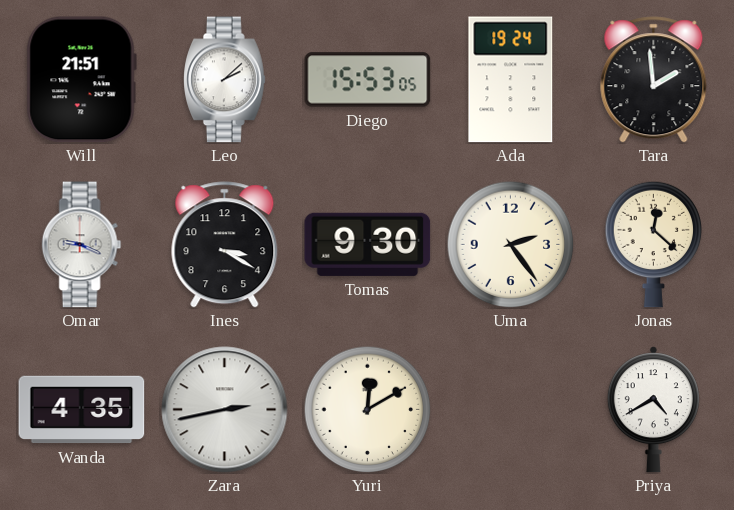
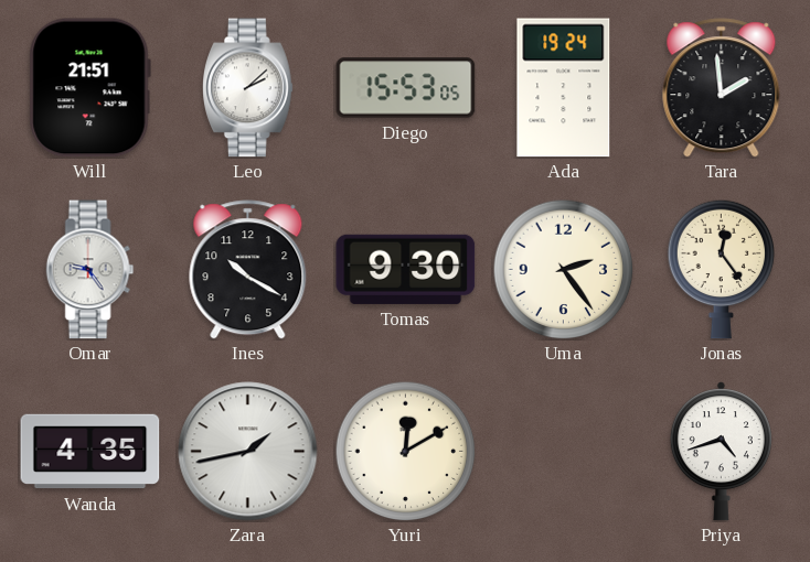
Omar: 9:19 -> 9:24 (90, 270)
Ines: 3:20 -> 10:20 (248, 270)
Jonas: 12:22 -> 12:24 (722, 269)
Zara: 2:43 -> 1:43 (248, 452)
Priya: 4:40 -> 4:42 (721, 452)
